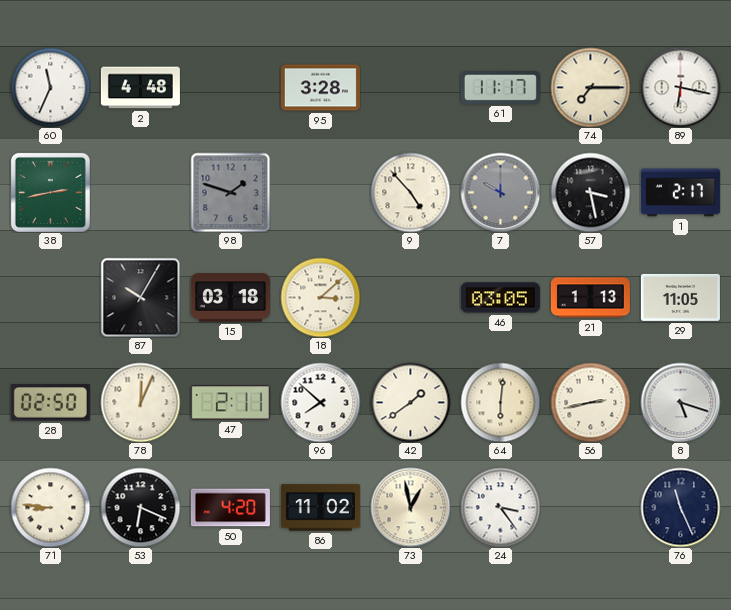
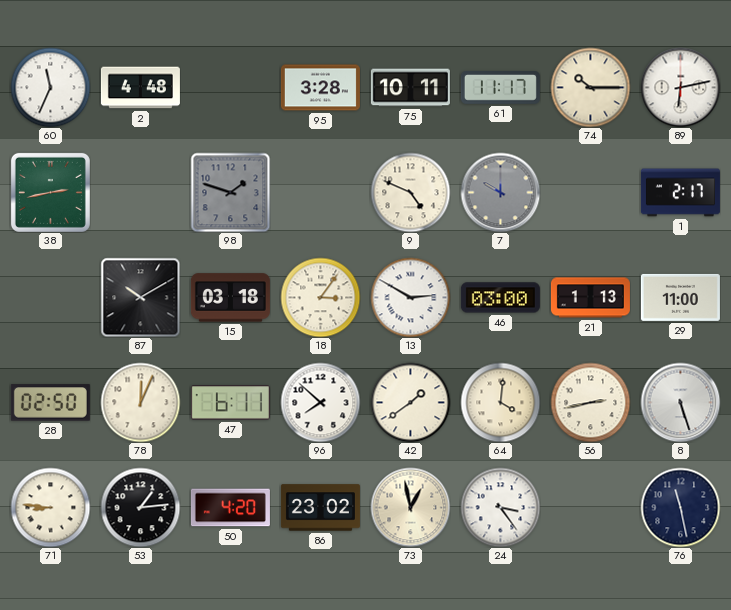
75: none -> 10:11 (410, 88)
74: 7:15 -> 10:15 (590, 87)
89: 6:17 -> 6:13 (680, 87)
9: 4:53 -> 4:49 (410, 192)
57: 3:28 -> none (590, 192)
87: 10:05 -> 10:10 (140, 297)
18: 3:08 -> 3:06 (320, 297)
13: none -> 2:50 (410, 297)
46: 03:05 -> 03:00 (500, 298)
29: 11:05 -> 11:00 (680, 297)
47: 2:11 -> 6:11 (230, 403)
64: 6:01 -> 4:01 (500, 402)
8: 5:18 -> 5:27 (680, 402)
53: 6:19 -> 1:14 (140, 507)
86: 11:02 -> 23:02 (320, 508)
76: 11:26 -> 11:28 (680, 507)
